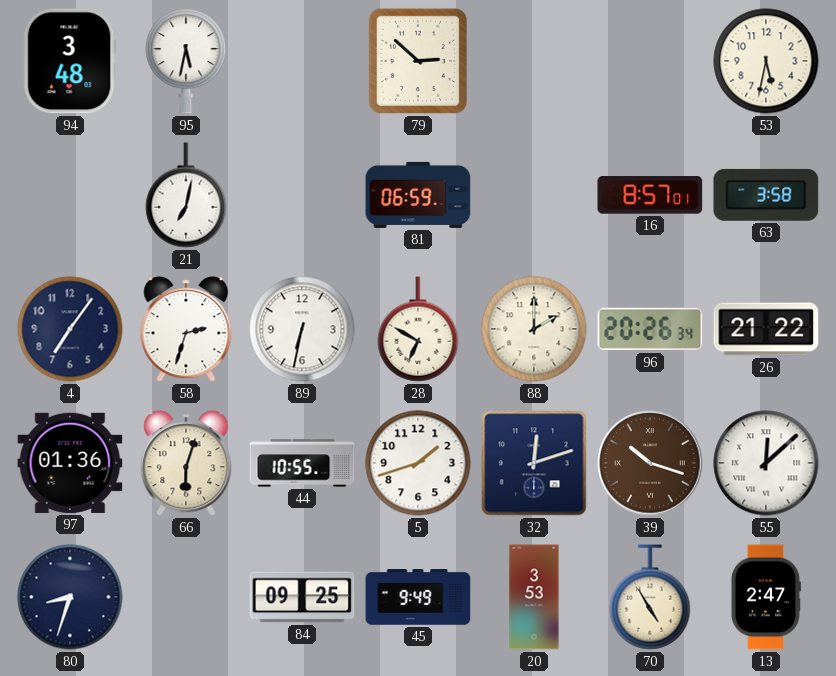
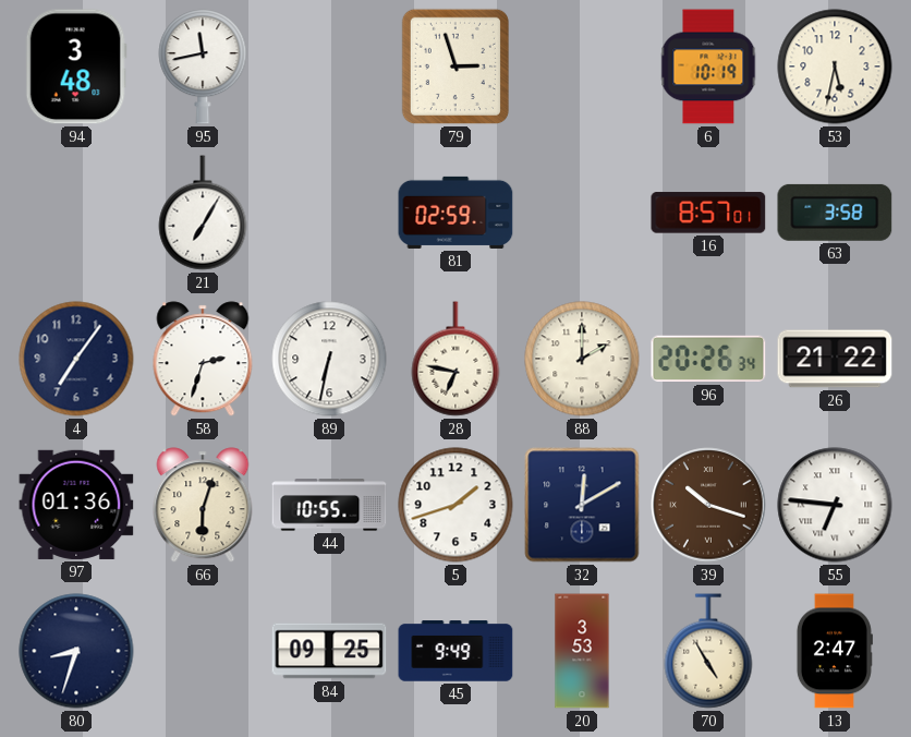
95: 5:32 -> 11:43 (203, 67)
79: 2:52 -> 2:57 (456, 67)
6: none -> 10:19 (708, 67)
21: 7:02 -> 7:05 (203, 213)
81: 06:59 -> 02:59 (456, 213)
28: 6:50 -> 6:47 (456, 359)
32: 12:12 -> 12:10 (582, 505)
55: 12:08 -> 6:46 (835, 505)
